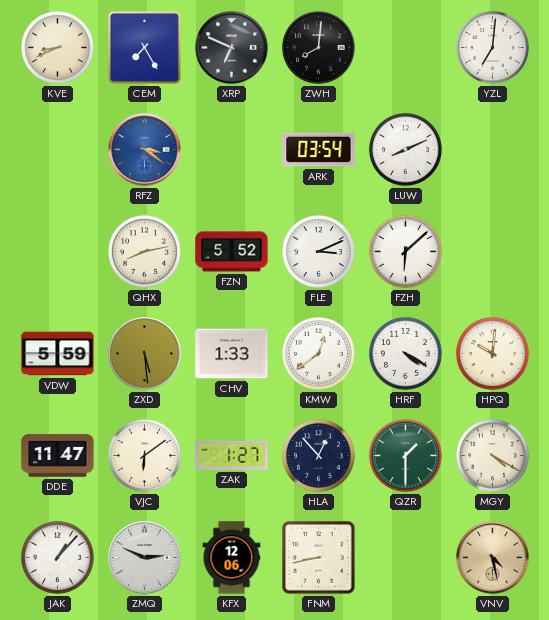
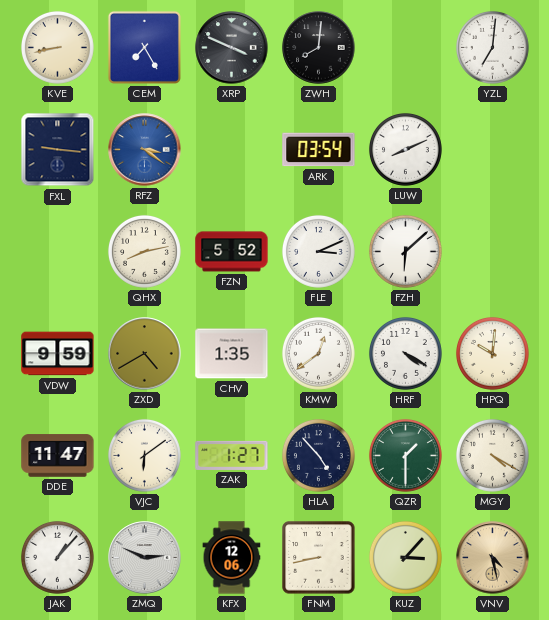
KVE: 8:41 -> 8:43 (57, 47)
XRP: 6:49 -> 3:49 (232, 48)
FXL: none -> 9:16 (58, 150)
VDW: 5:59 -> 9:59 (58, 354)
ZXD: 5:29 -> 4:40 (145, 354)
CHV: 1:33 -> 1:35 (232, 354)
HLA: 12:53 -> 4:53 (318, 455)
KUZ: none -> 3:07 (405, 557)
